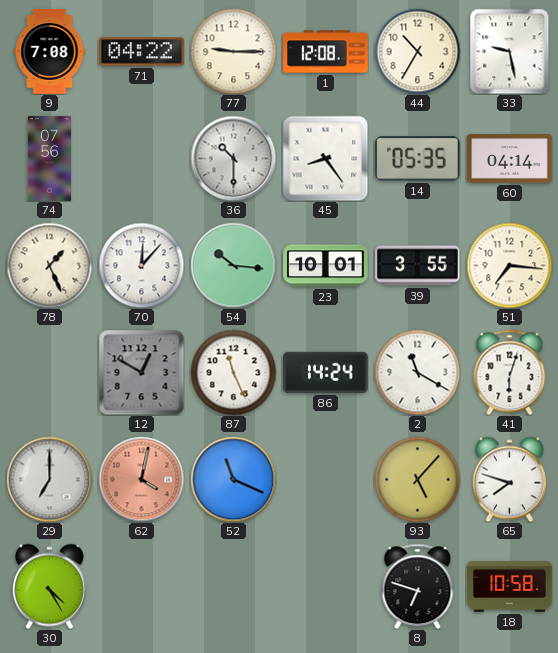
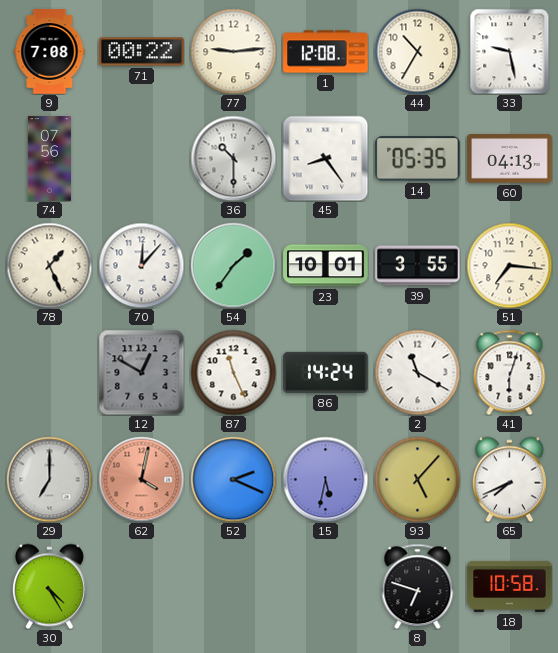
71: 04:22 -> 00:22 (142, 52)
77: 9:15 -> 9:14 (233, 51)
60: 04:14 -> 04:13 (510, 159)
54: 10:16 -> 1:36 (233, 265)
52: 11:19 -> 2:19 (233, 479)
15: none -> 5:32 (325, 479)
65: 7:48 -> 7:41 (509, 479)
